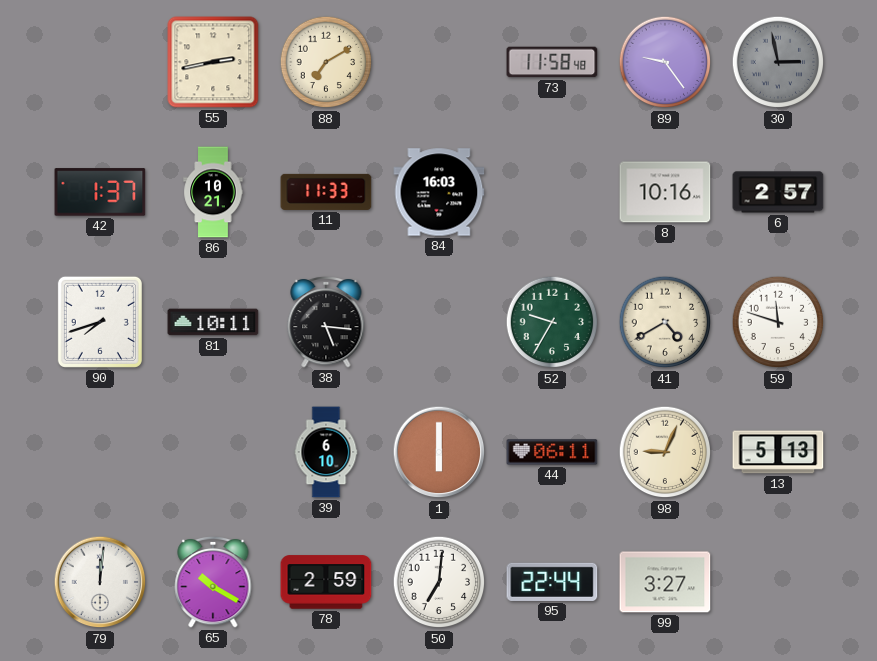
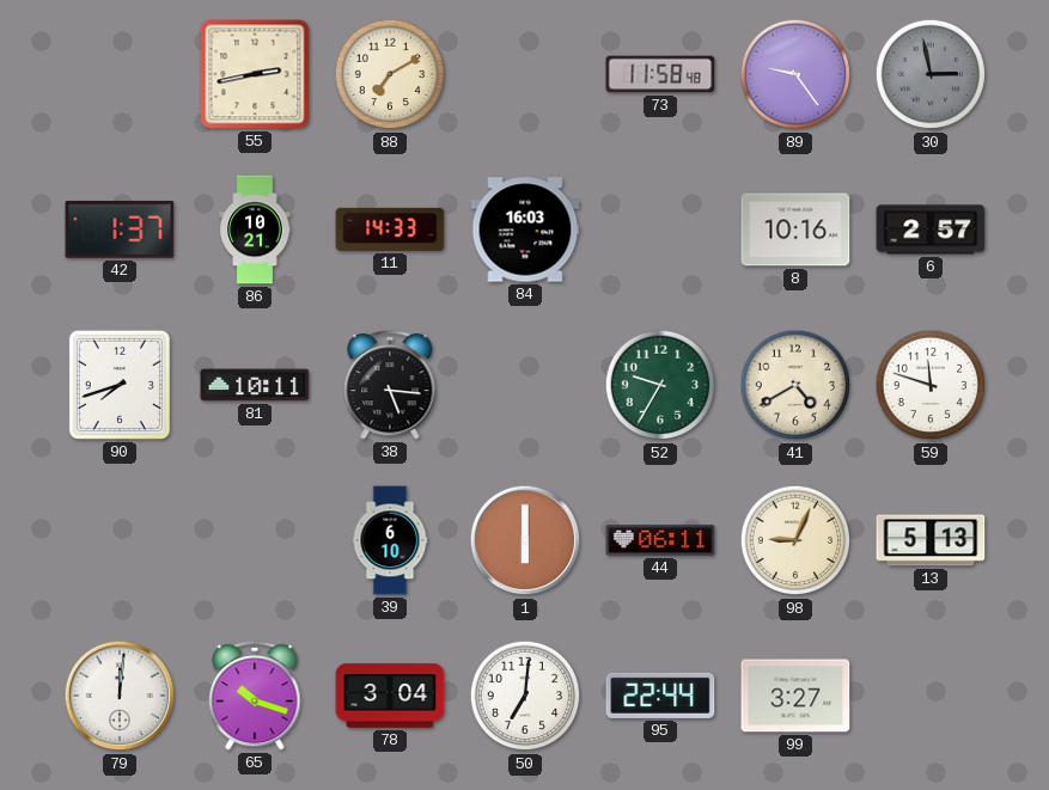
11: 11:33 -> 14:33 (390, 229)
65: 10:20 -> 10:18 (255, 696)
78: 2:59 -> 3:04 (390, 696)
